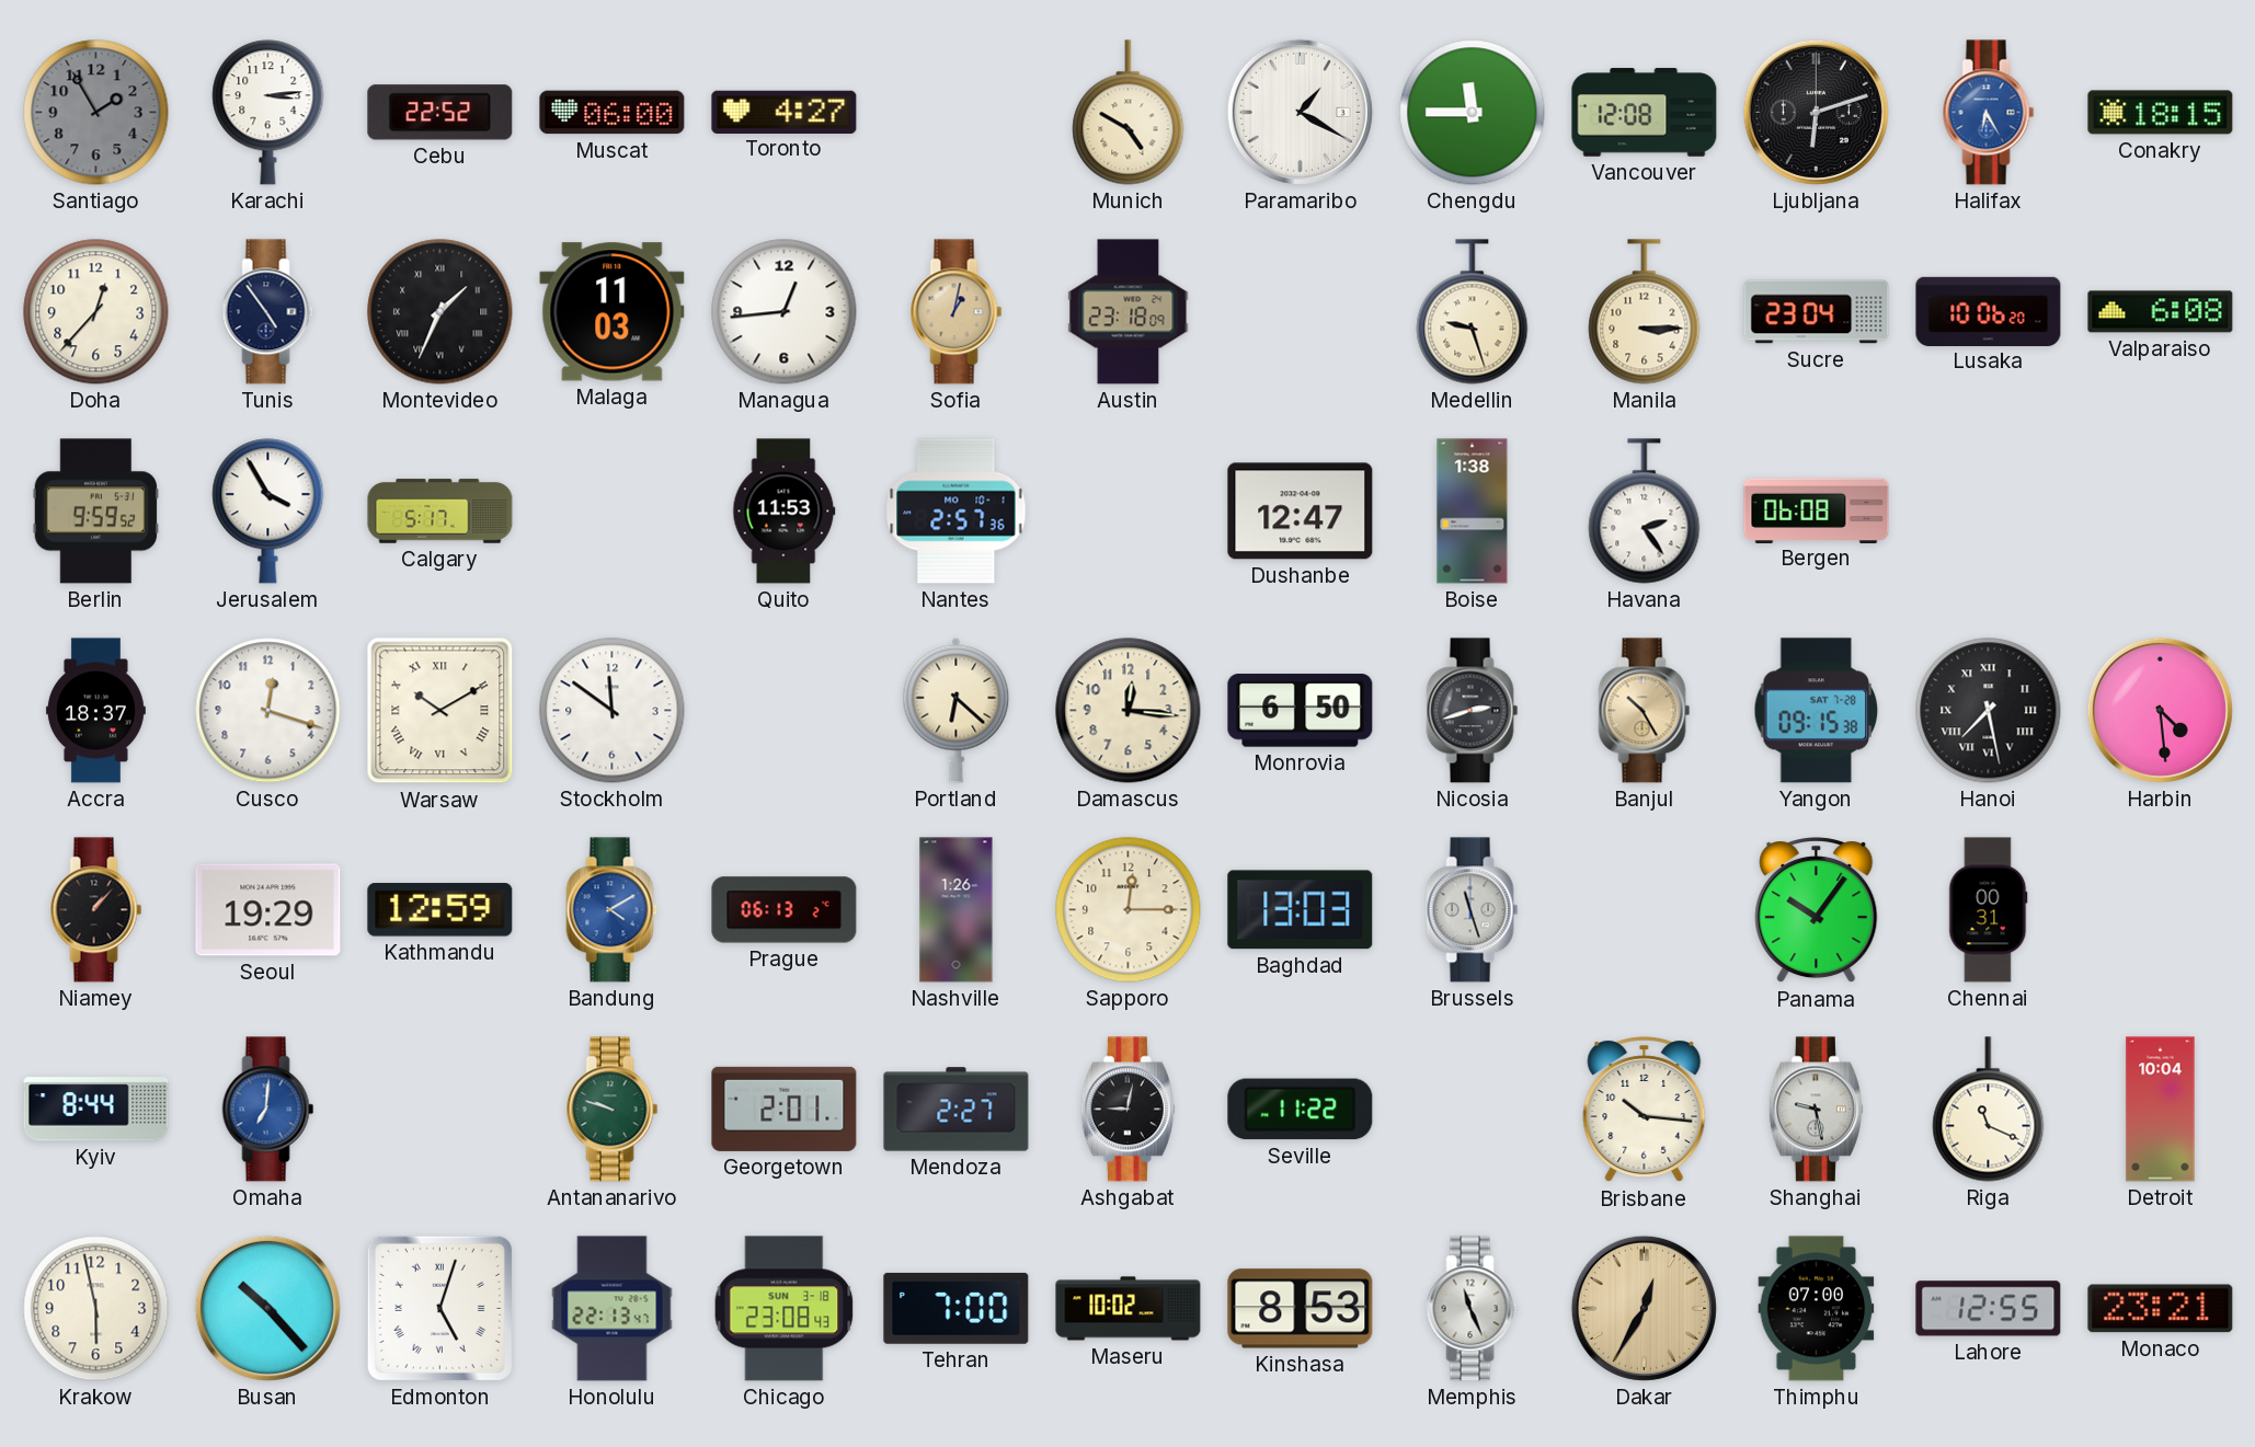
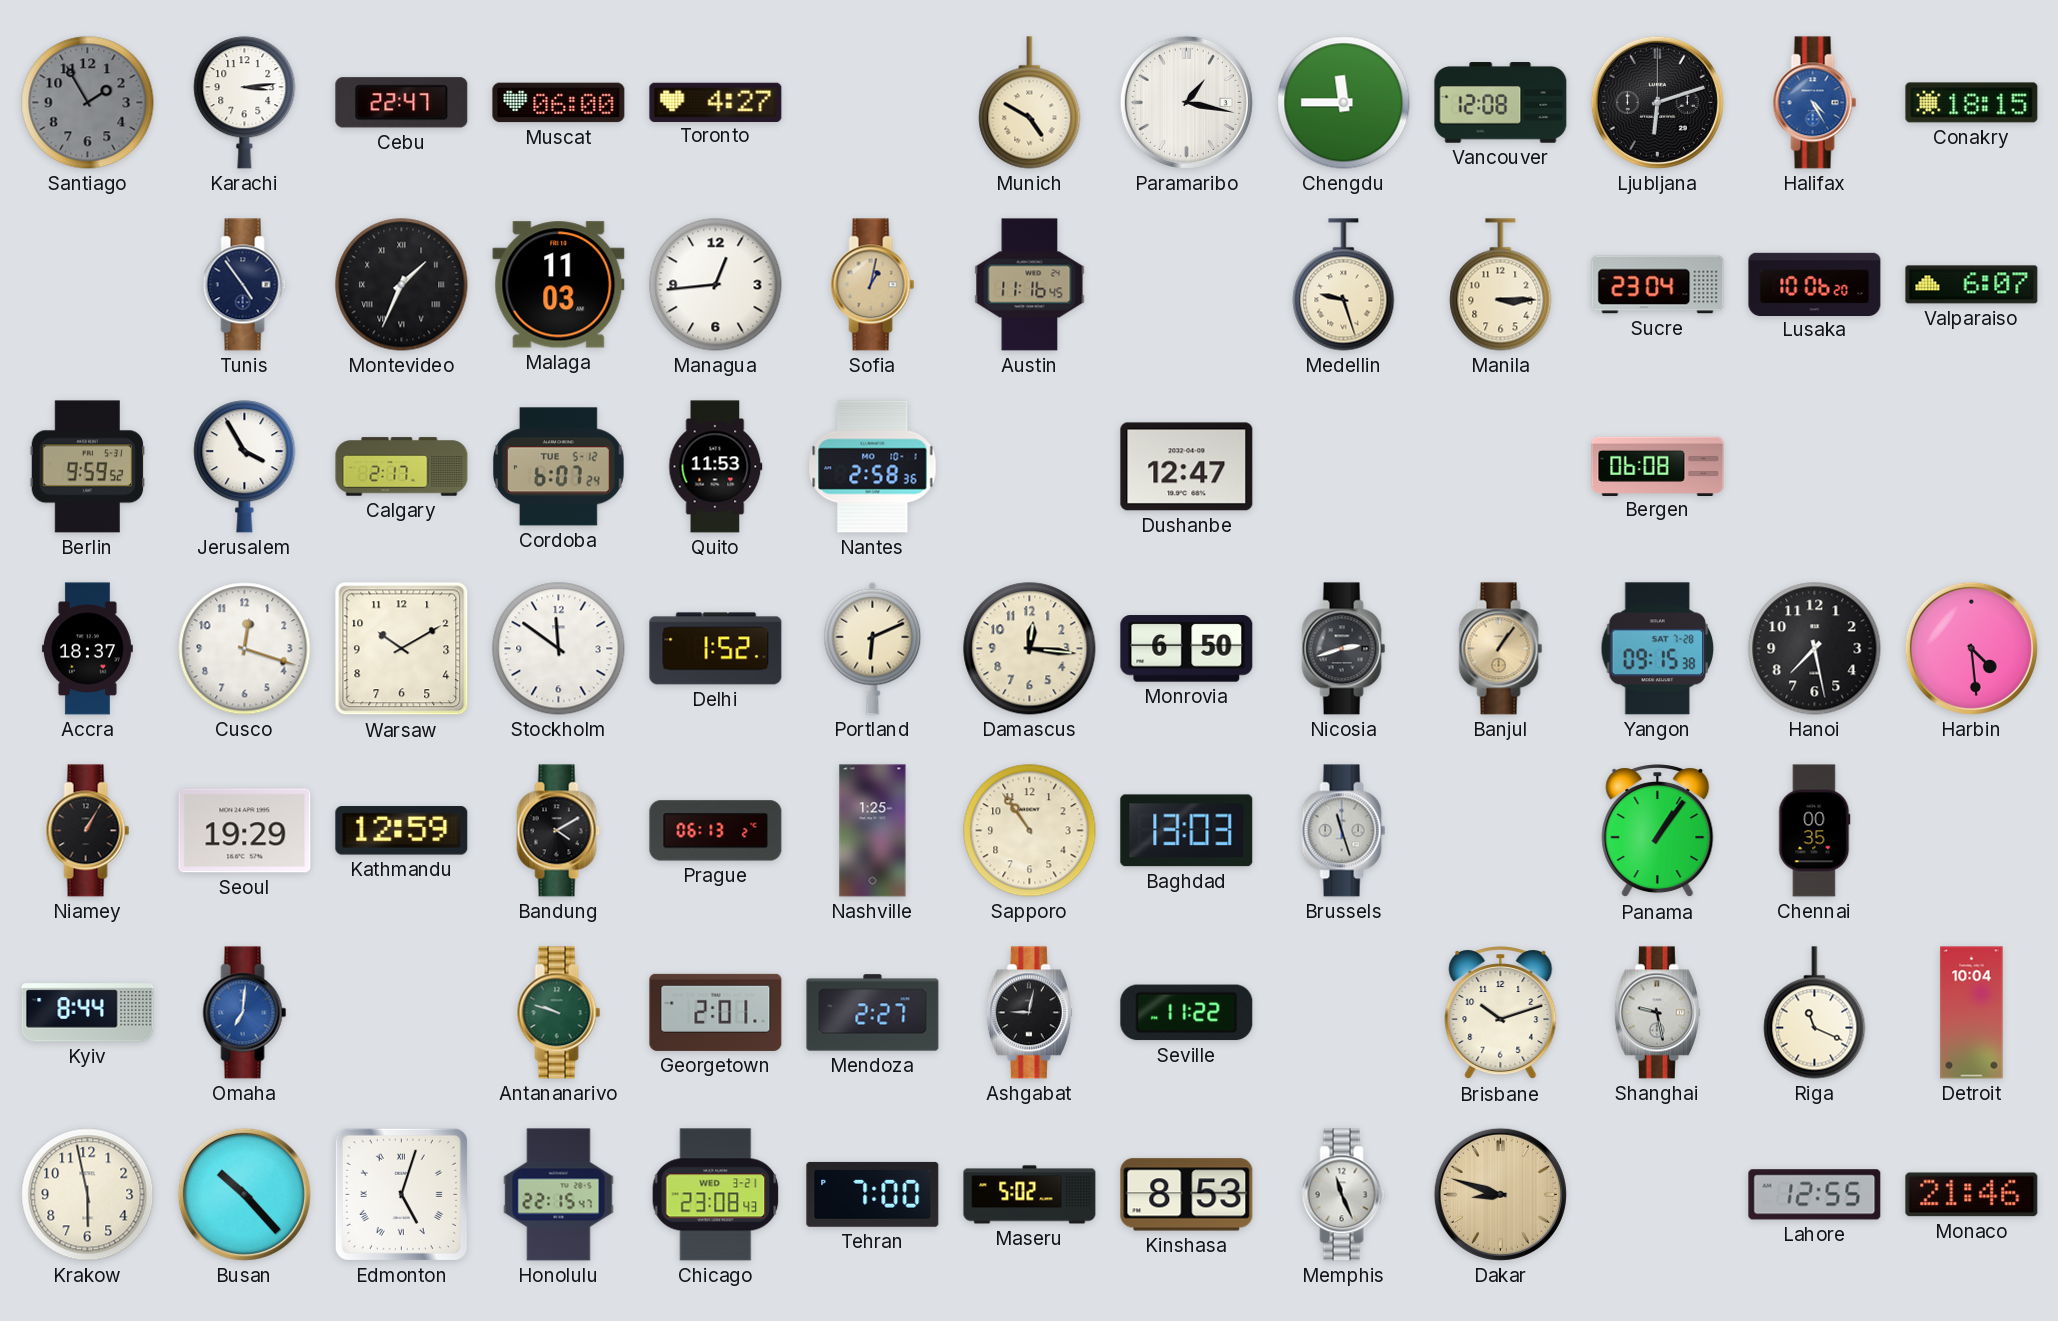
Cebu: 22:52 -> 22:47 (402, 103)
Paramaribo: 1:20 -> 1:17 (1186, 102)
Halifax: 6:25 -> 4:25 (1815, 103)
Doha: 12:37 -> none (96, 312)
Austin: 23:18 -> 11:16 (1030, 285)
Valparaiso: 6:08 -> 6:07 (1972, 285)
Calgary: 5:17 -> 2:17 (402, 467)
Cordoba: none -> 6:07 (558, 467)
Nantes: 2:57 -> 2:58 (873, 467)
Boise: 1:38 -> none (1473, 512)
Havana: 2:24 -> none (1645, 512)
Warsaw numerals: Roman -> Arabic (402, 649)
Delhi: none -> 1:52 (716, 649)
Portland: 6:22 -> 6:11 (873, 648)
Banjul: 10:25 -> 1:06 (1501, 649)
Hanoi numerals: Roman -> Arabic (1815, 649)
Niamey: 1:07 -> 1:05 (88, 831)
Bandung dial: blue -> black (559, 831)
Nashville: 1:26 -> 1:25 (873, 831)
Sapporo: 12:15 -> 10:54 (1030, 831)
Panama: 10:06 -> 1:06 (1658, 831)
Chennai: 00:31 -> 00:35 (1815, 831)
Brisbane: 10:16 -> 10:12 (1501, 1013)
Honolulu: 22:13 -> 22:15 (559, 1195)
Chicago date: SUN 3-18 -> WED 3-21 (716, 1195)
Maseru: 10:02 -> 5:02 (1030, 1195)
Dakar: 12:35 -> 8:48 (1500, 1194)
Thimphu: 07:00 -> none (1817, 1309)
Monaco: 23:21 -> 21:46 (1972, 1195)
